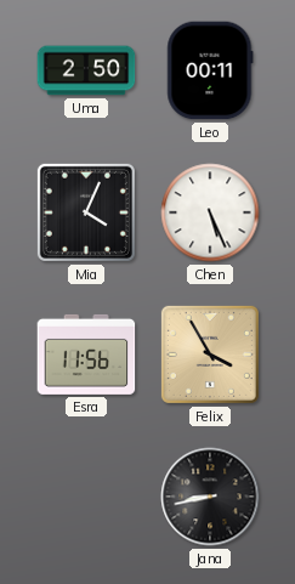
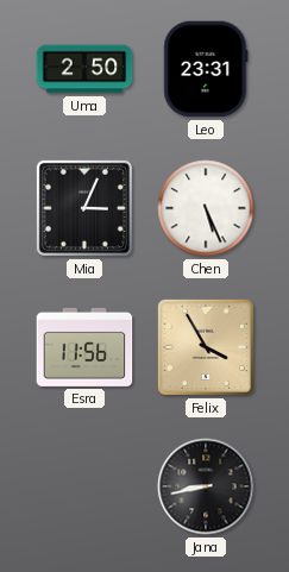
Leo: 00:11 -> 23:31 (206, 69)
Mia: 4:04 -> 3:04 (84, 208)
